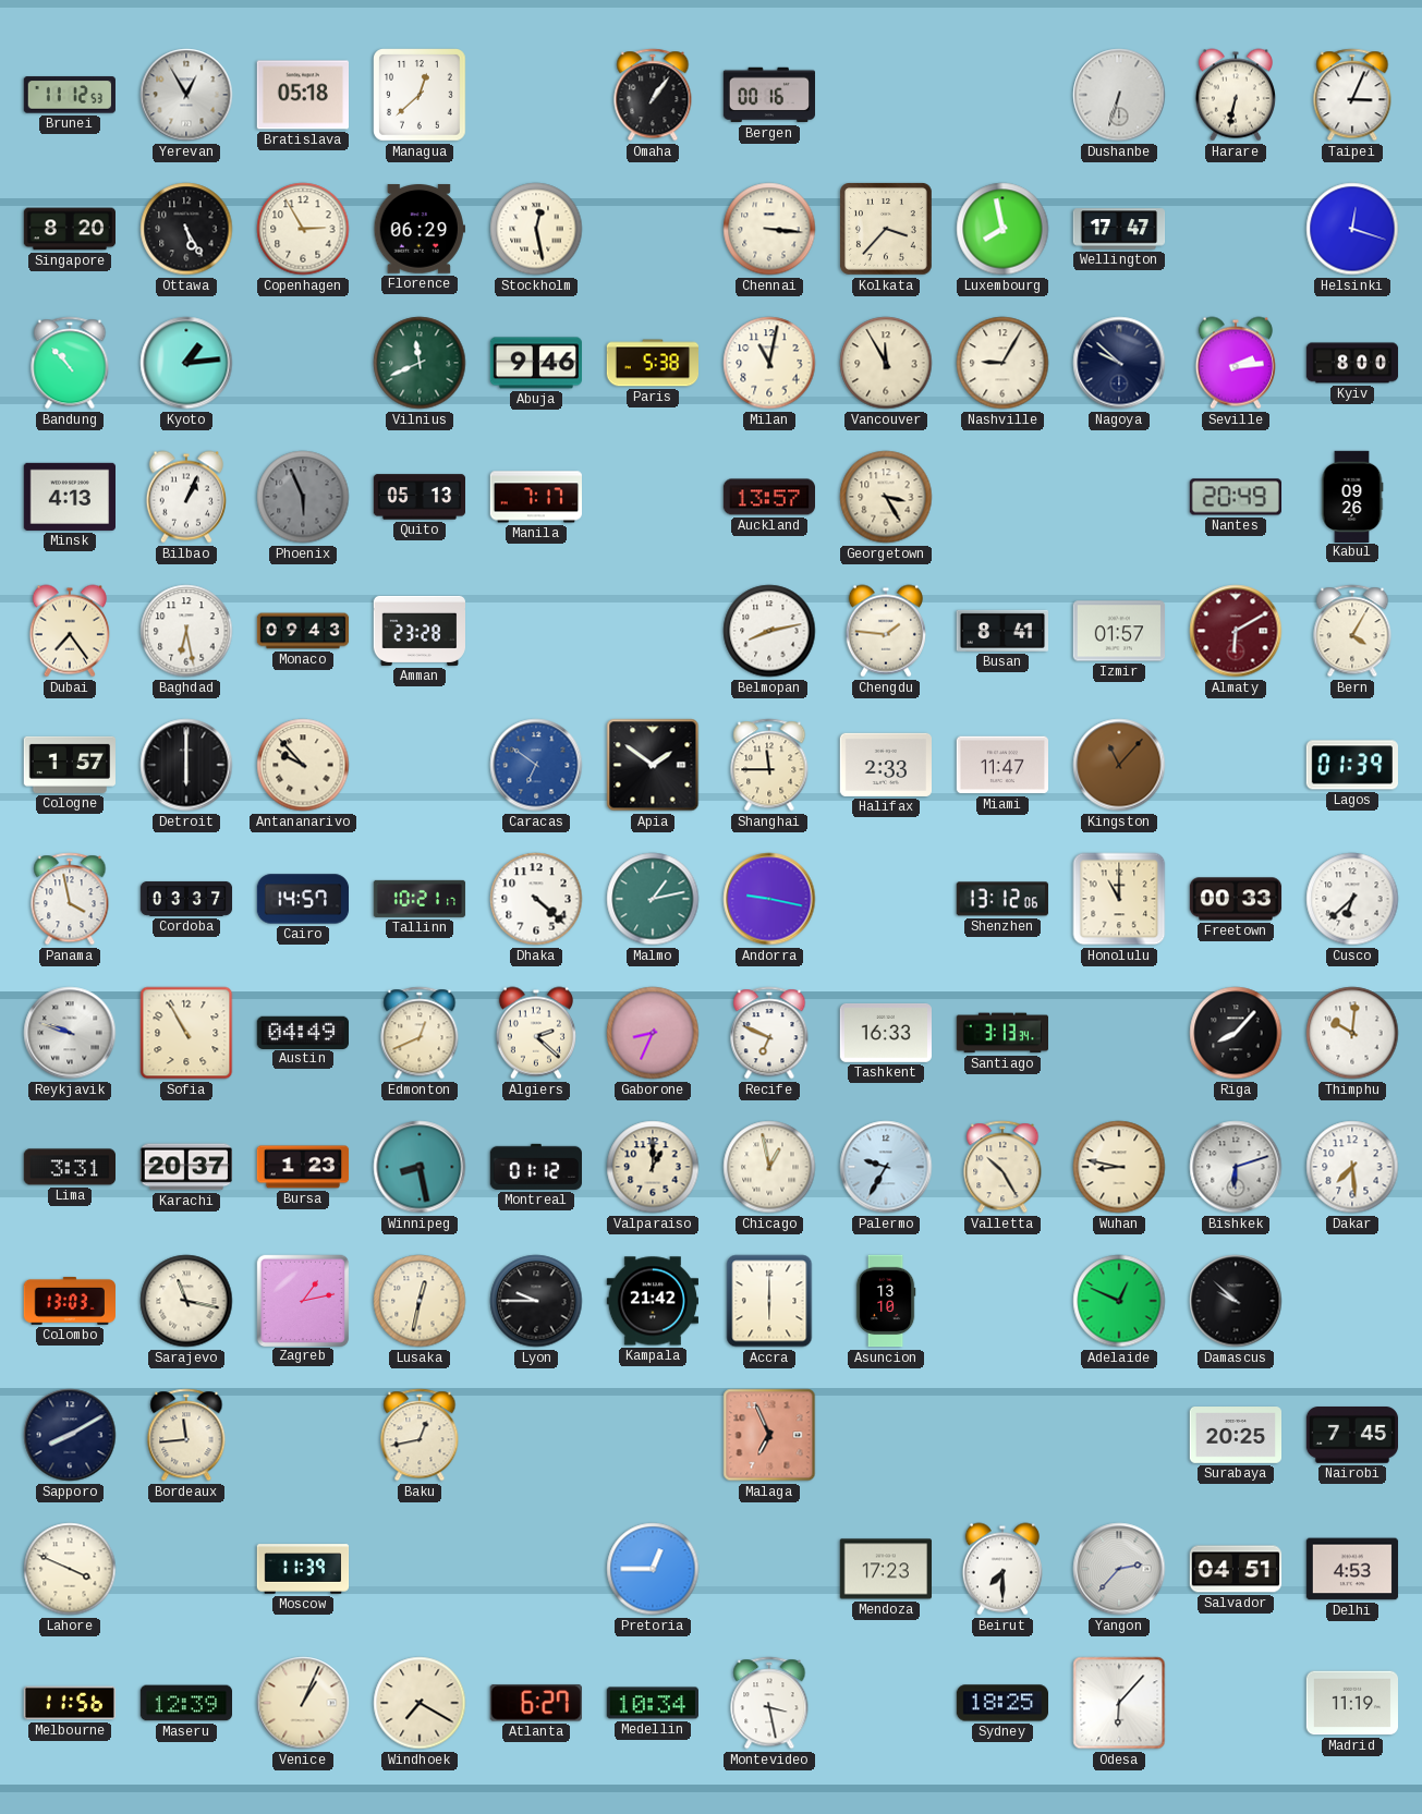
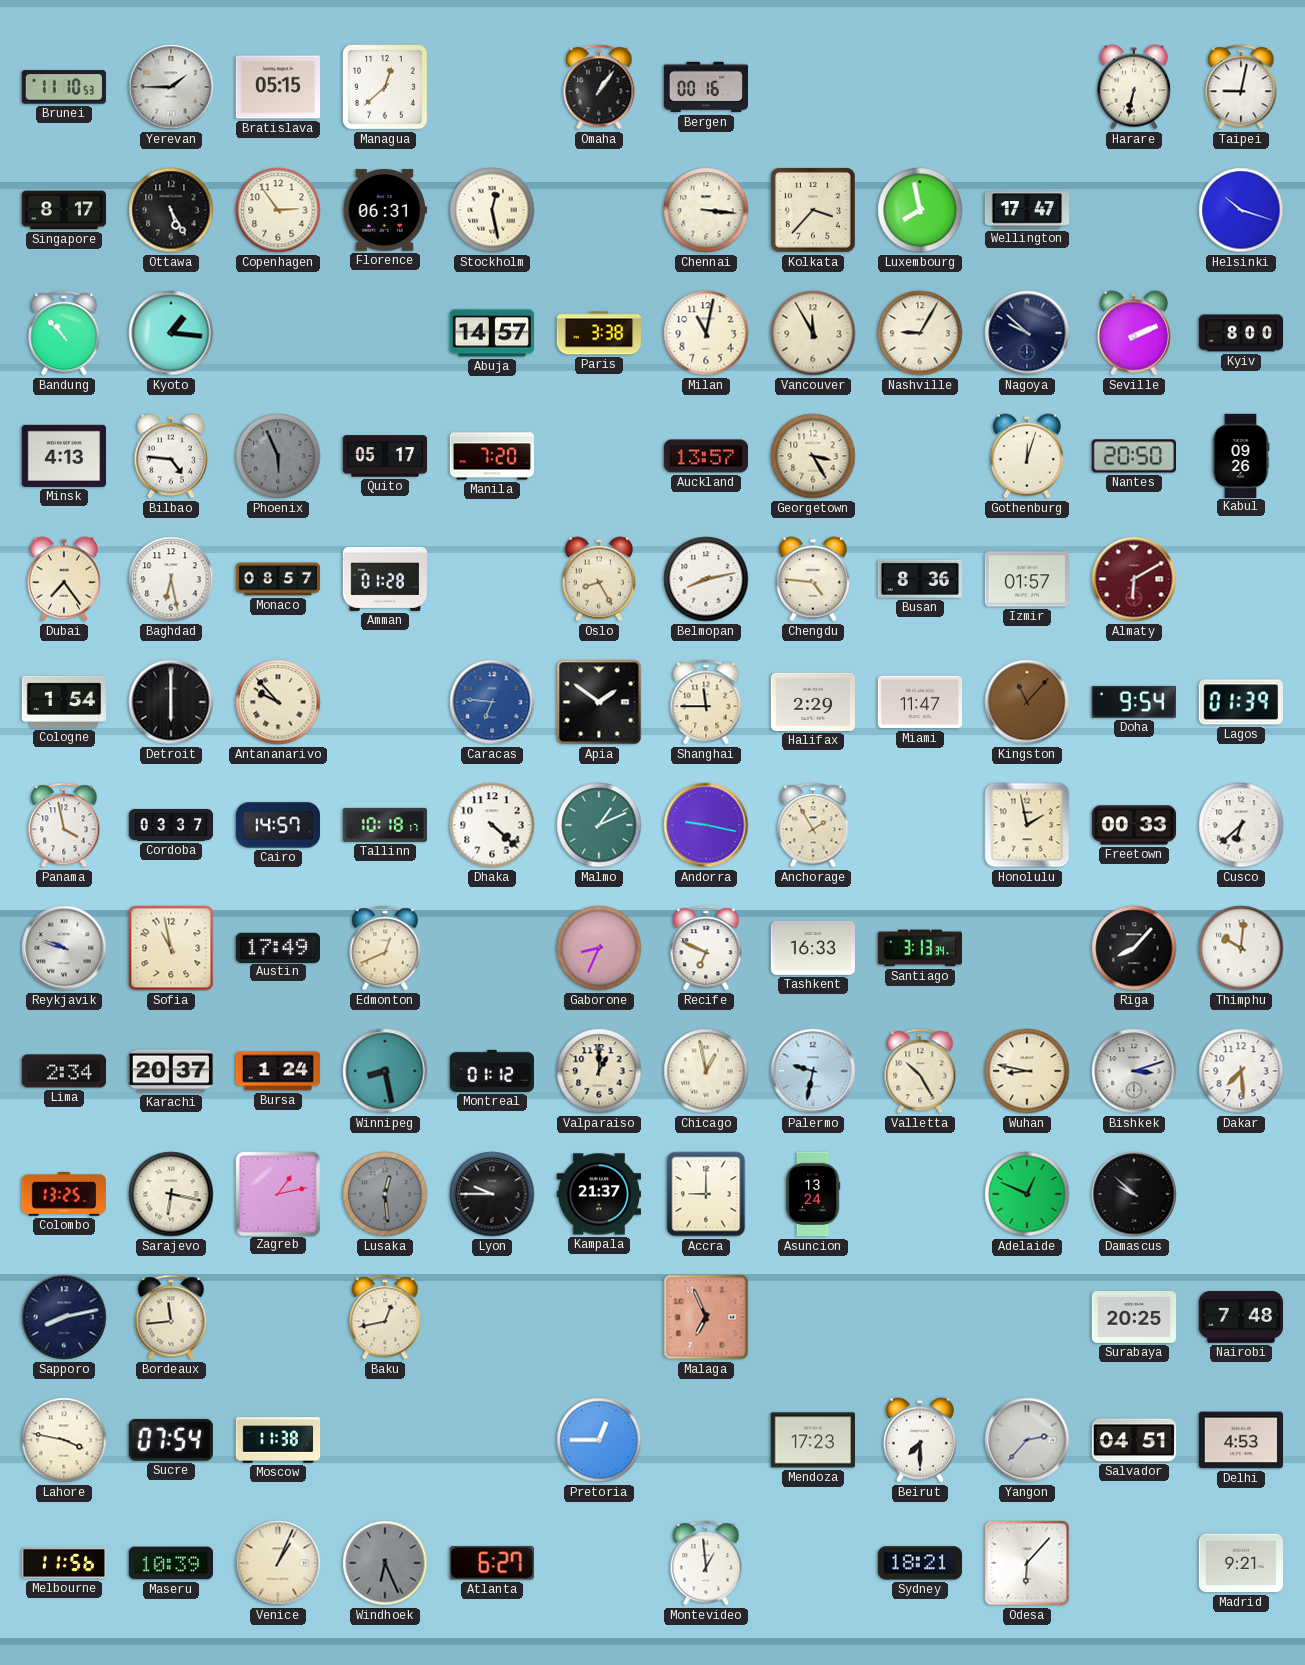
Brunei: 11:12 -> 11:10 (63, 87)
Yerevan: 12:55 -> 1:45 (171, 87)
Bratislava: 05:18 -> 05:15 (277, 87)
Dushanbe: 6:33 -> none (1119, 95)
Taipei: 3:04 -> 9:02 (1241, 87)
Singapore: 8:20 -> 8:17 (63, 210)
Copenhagen: 2:55 -> 2:54 (278, 210)
Florence: 06:29 -> 06:31 (384, 210)
Helsinki: 12:18 -> 10:18 (1241, 210)
Kyoto: 1:14 -> 1:16 (171, 333)
Vilnius: 11:41 -> none (420, 363)
Abuja: 9:46 -> 14:57 (491, 333)
Paris: 5:38 -> 3:38 (598, 333)
Seville: 2:14 -> 2:11 (1134, 333)
Bilbao: 1:04 -> 4:46 (171, 456)
Quito: 05:13 -> 05:17 (385, 456)
Manila: 7:17 -> 7:20 (492, 456)
Gothenburg: none -> 12:03 (1027, 456)
Nantes: 20:49 -> 20:50 (1133, 456)
Monaco: 09:43 -> 08:57 (278, 579)
Amman: 23:28 -> 01:28 (384, 579)
Oslo: none -> 8:25 (599, 579)
Chengdu: 1:46 -> 4:46 (813, 579)
Busan: 8:41 -> 8:36 (919, 579)
Bern: 4:05 -> none (1352, 631)
Cologne: 1:57 -> 1:54 (63, 702)
Caracas: 6:51 -> 6:46 (492, 702)
Halifax: 2:33 -> 2:29 (812, 702)
Doha: none -> 9:54 (1134, 702)
Tallinn: 10:21 -> 10:18 (385, 825)
Malmo: 1:13 -> 1:11 (599, 825)
Anchorage: none -> 1:55 (813, 825)
Shenzhen: 13:12 -> none (1002, 899)
Honolulu: 11:00 -> 1:58 (1027, 825)
Sofia: 10:55 -> 10:58 (171, 948)
Austin: 04:49 -> 17:49 (277, 947)
Algiers: 2:22 -> none (536, 1033)
Lima: 3:31 -> 2:34 (63, 1071)
Bursa: 1:23 -> 1:24 (278, 1071)
Palermo: 9:35 -> 9:32 (813, 1071)
Bishkek: 6:12 -> 3:12 (1134, 1071)
Colombo: 13:03 -> 13:25 (63, 1194)
Sarajevo: 11:17 -> 6:17 (171, 1194)
Lusaka: 12:32 -> 12:29 (385, 1194)
Lusaka dial: cream -> grey (385, 1194)
Kampala: 21:42 -> 21:37 (598, 1194)
Accra: 6:00 -> 9:00 (706, 1194)
Asuncion: 13:10 -> 13:24 (813, 1194)
Sapporo: 8:10 -> 8:13 (64, 1317)
Nairobi: 7:45 -> 7:48 (1240, 1317)
Lahore: 3:49 -> 3:47 (64, 1440)
Sucre: none -> 07:54 (171, 1440)
Moscow: 11:39 -> 11:38 (278, 1440)
Maseru: 12:39 -> 10:39 (170, 1563)
Windhoek: 7:20 -> 6:26 (385, 1563)
Windhoek dial: cream -> grey (385, 1563)
Medellin: 10:34 -> none (652, 1703)
Montevideo: 3:28 -> 12:59 (706, 1563)
Sydney: 18:25 -> 18:21 (920, 1563)
Madrid: 11:19 -> 9:21 (1240, 1563)
